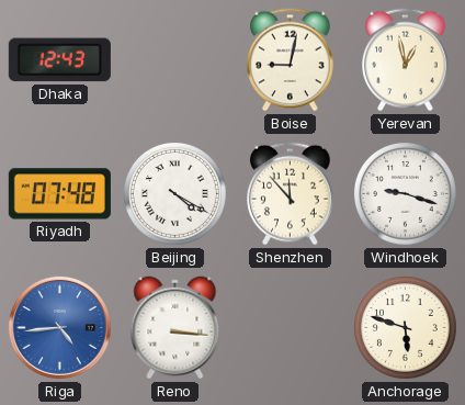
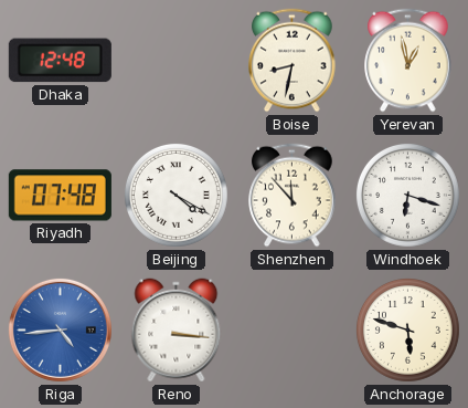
Dhaka: 12:43 -> 12:48 (60, 61)
Boise: 9:02 -> 8:32 (292, 61)
Windhoek: 9:18 -> 6:18 (407, 195)
